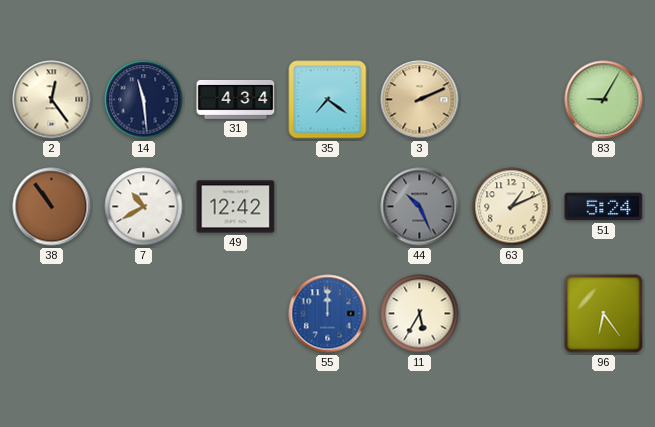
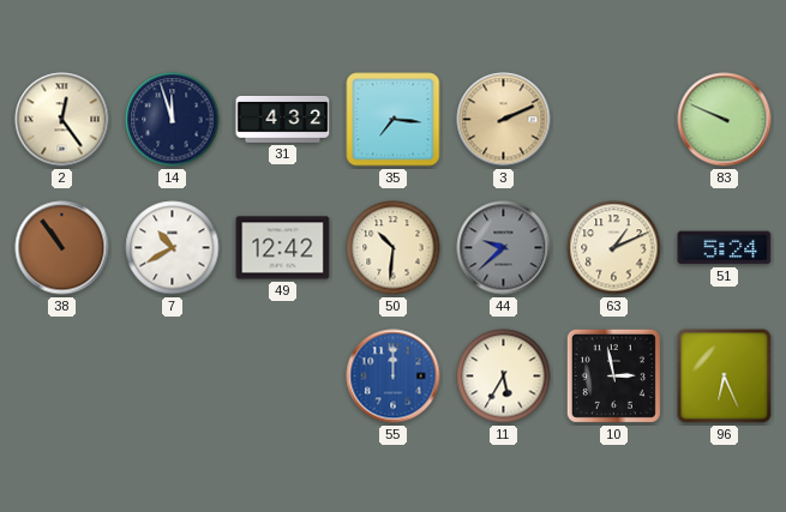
14: 11:29 -> 11:57 (173, 120)
31: 4:34 -> 4:32 (283, 119)
35: 7:21 -> 7:16 (394, 120)
83: 9:05 -> 9:49 (725, 120)
50: none -> 10:31 (394, 248)
44: 10:26 -> 9:38 (504, 248)
10: none -> 2:58 (613, 375)
96: 6:24 -> 6:26 (725, 377)
